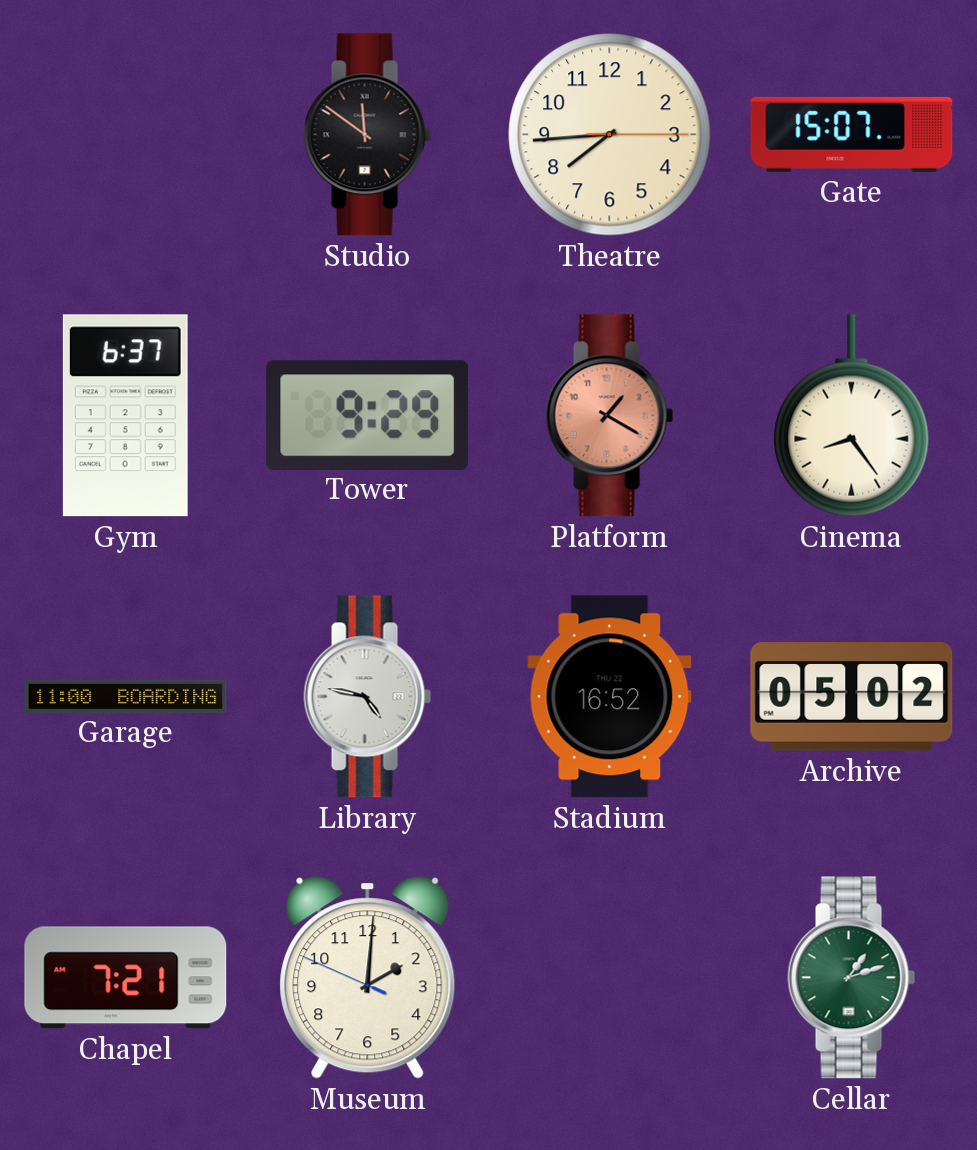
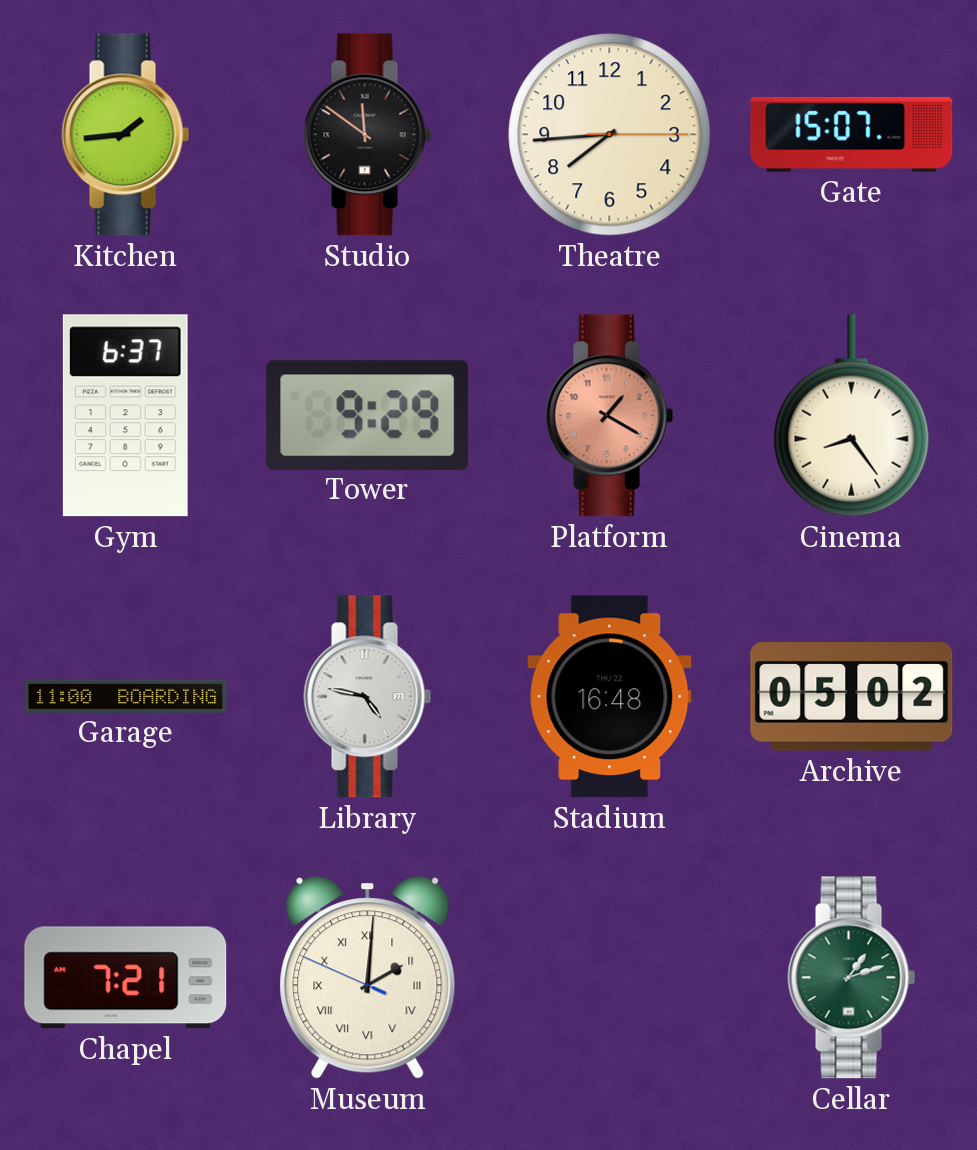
Kitchen: none -> 1:44 (126, 135)
Stadium: 16:52 -> 16:48 (610, 697)
Museum numerals: Arabic -> Roman (368, 978)
